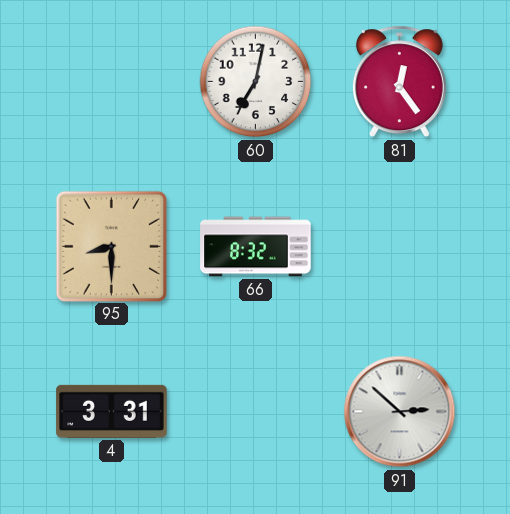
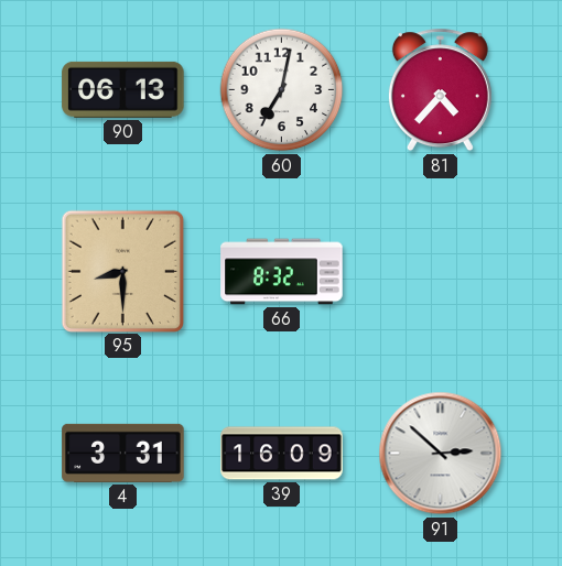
90: none -> 06:13 (123, 89)
81: 12:24 -> 4:37 (440, 90)
39: none -> 16:09 (282, 454)
